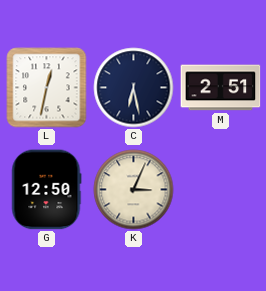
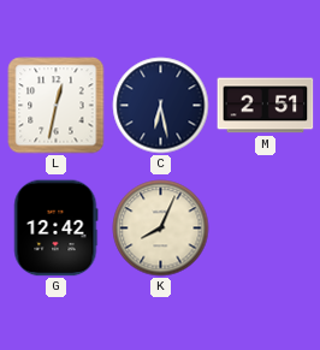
G: 12:50 -> 12:42 (57, 229)
K: 3:04 -> 8:04 (161, 229)
